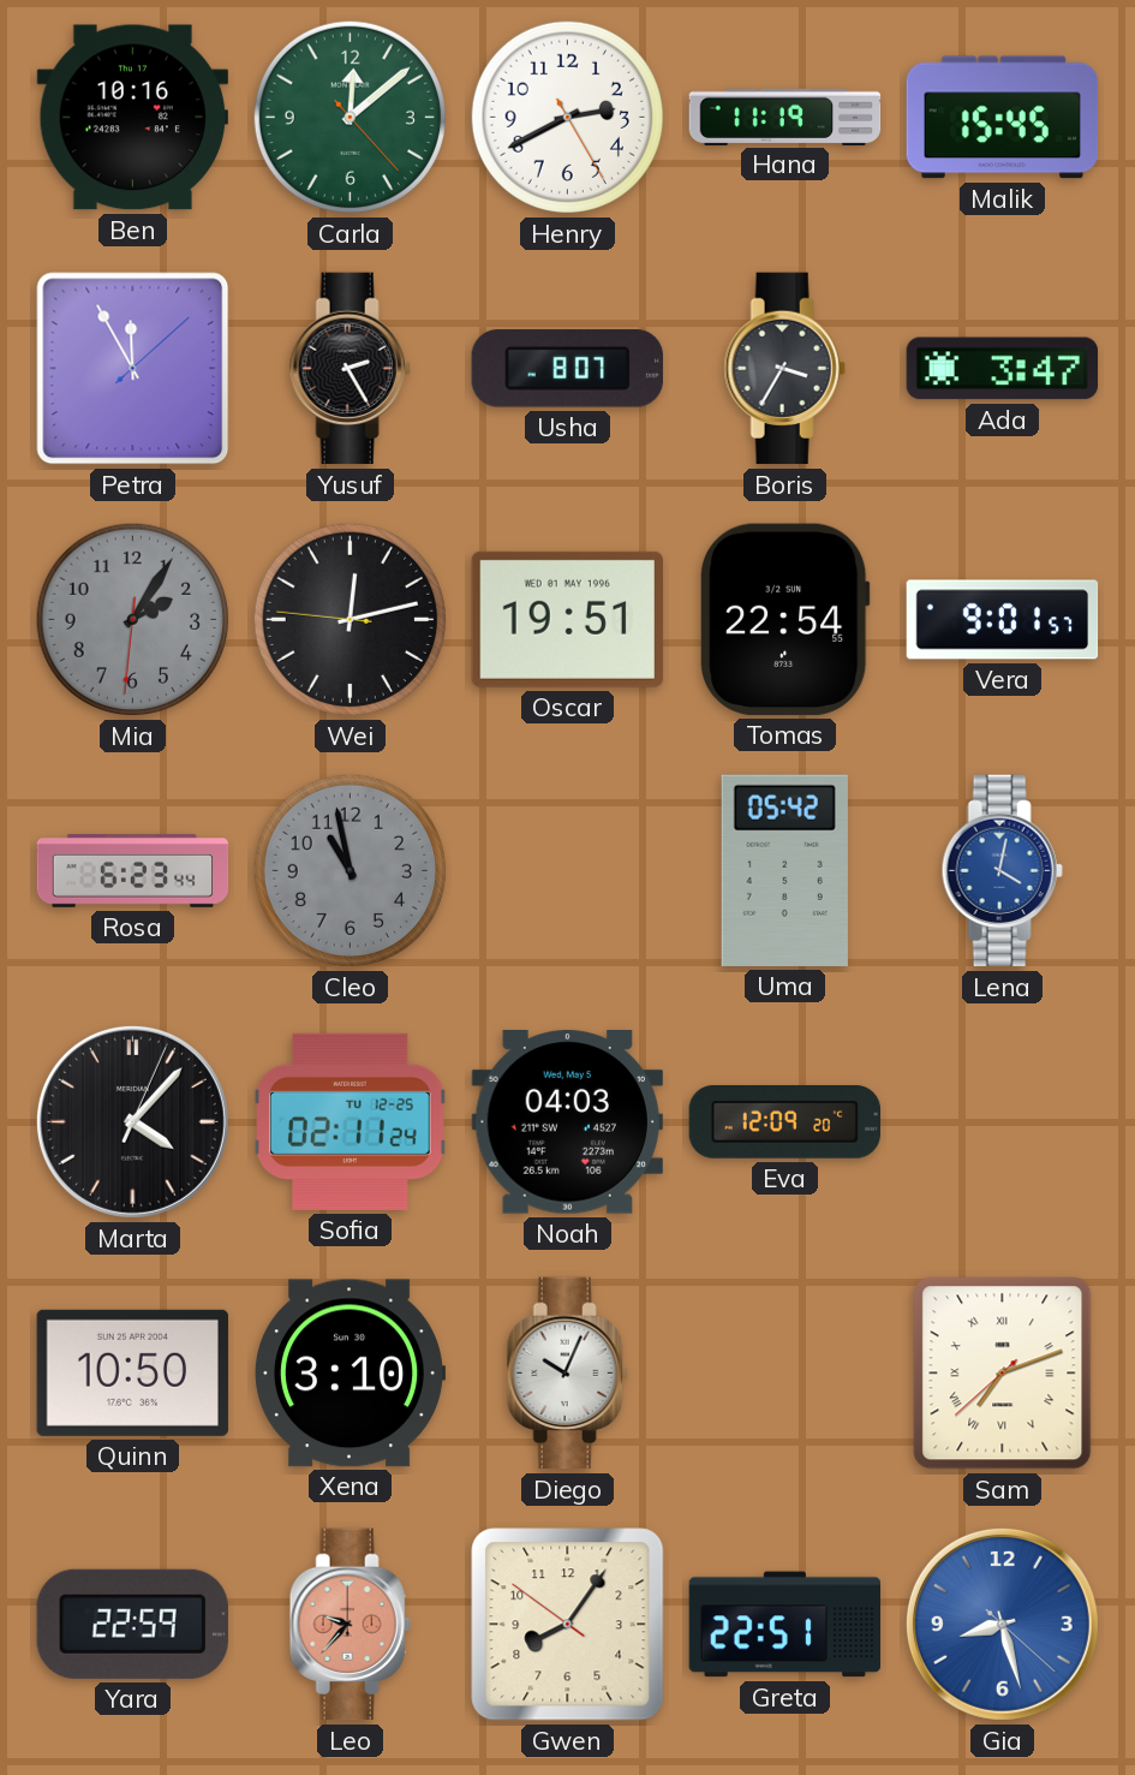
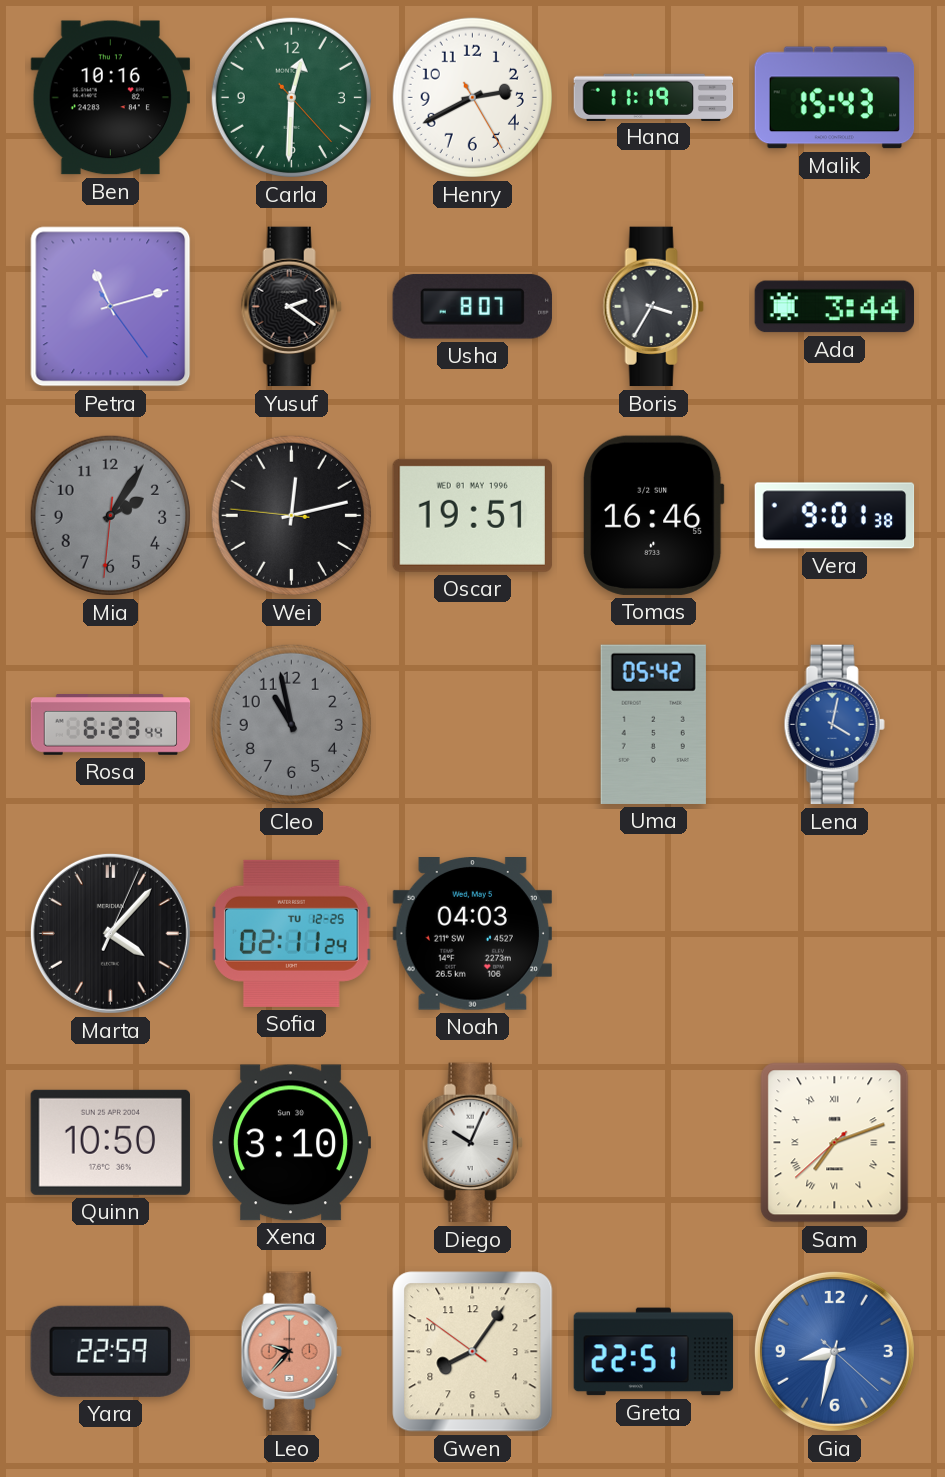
Carla: 12:08 -> 12:30 (291, 97)
Malik: 15:45 -> 15:43 (835, 98)
Petra: 11:55 -> 11:12 (111, 307)
Yusuf: 2:25 -> 2:21 (291, 307)
Ada: 3:47 -> 3:44 (834, 307)
Tomas: 22:54 -> 16:46 (653, 515)
Vera: 9:01:57 -> 9:01:38 (835, 516)
Eva: 12:09 -> none (785, 1122)
Gia: 8:27 -> 8:32 (834, 1351)
